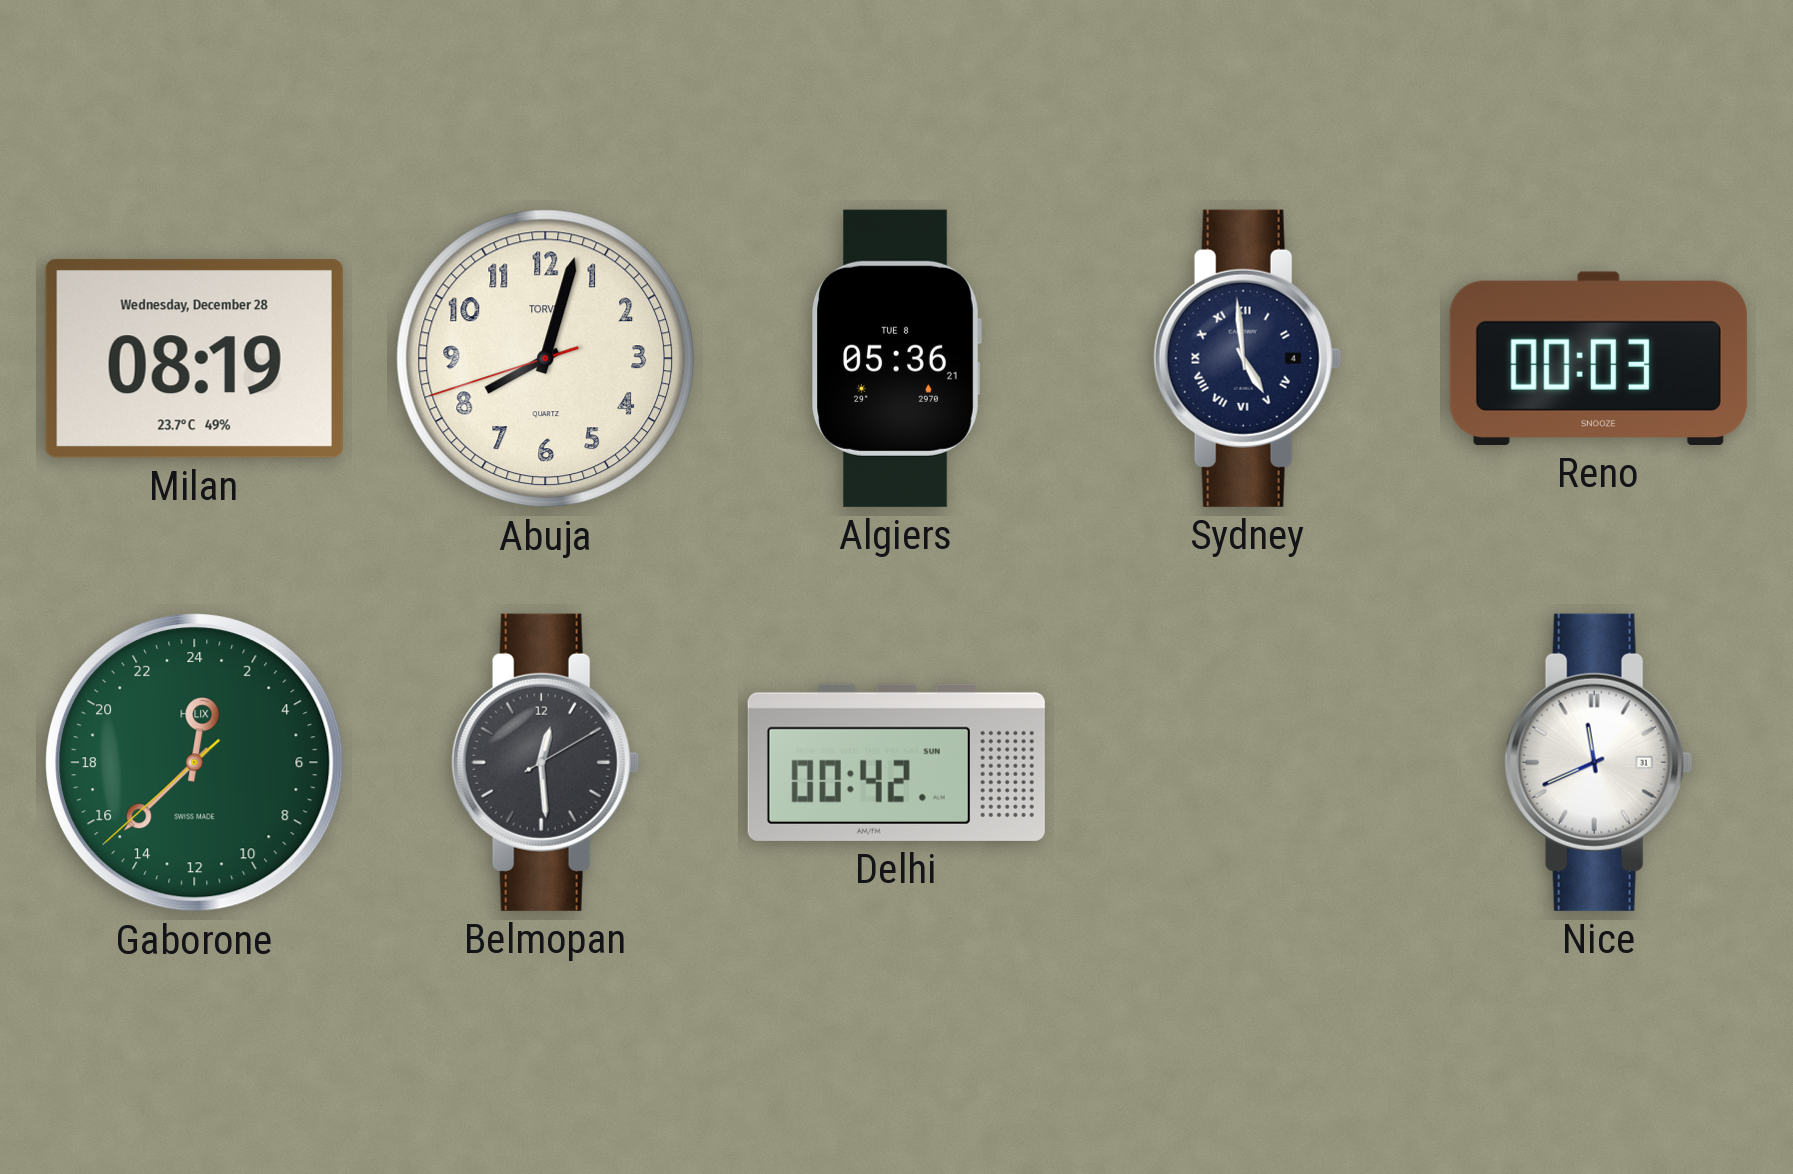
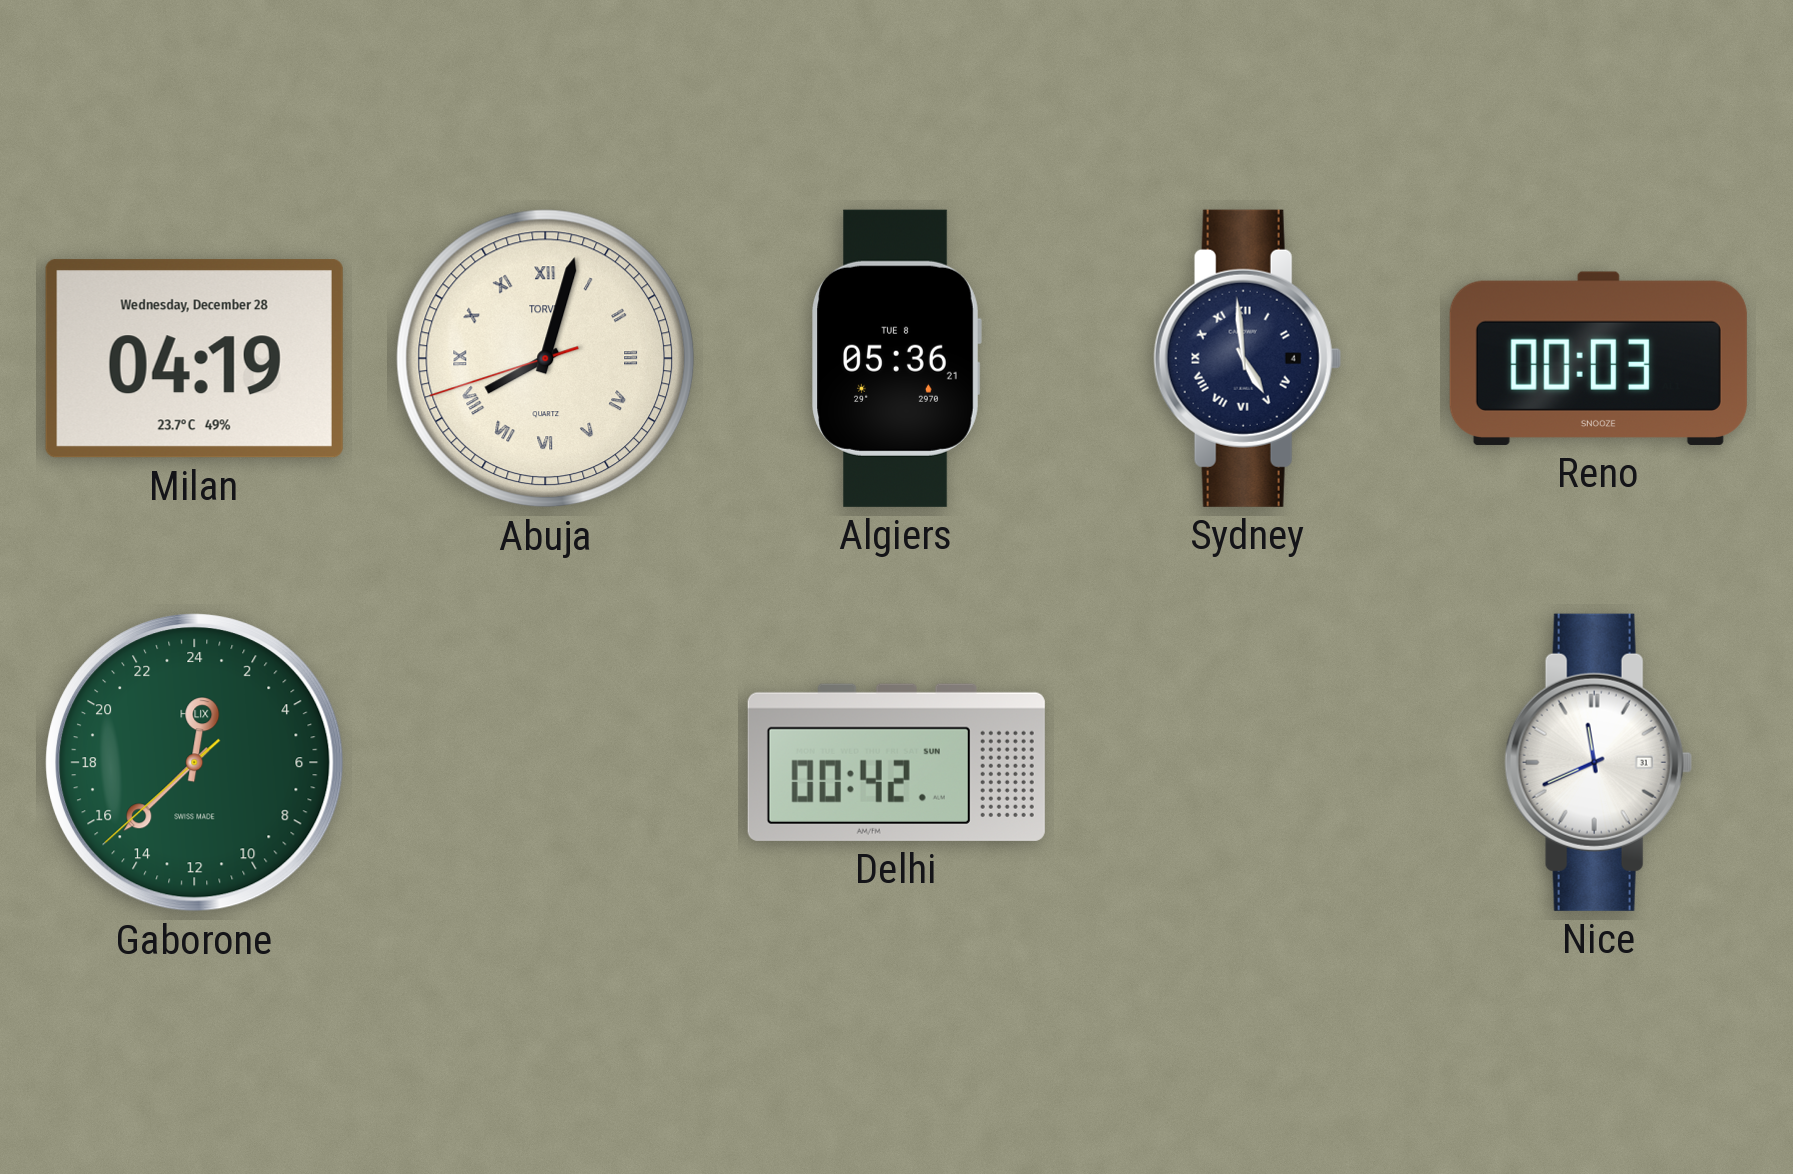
Milan: 08:19 -> 04:19 (194, 359)
Abuja numerals: Arabic -> Roman (546, 359)
Belmopan: 12:29 -> none (545, 762)
